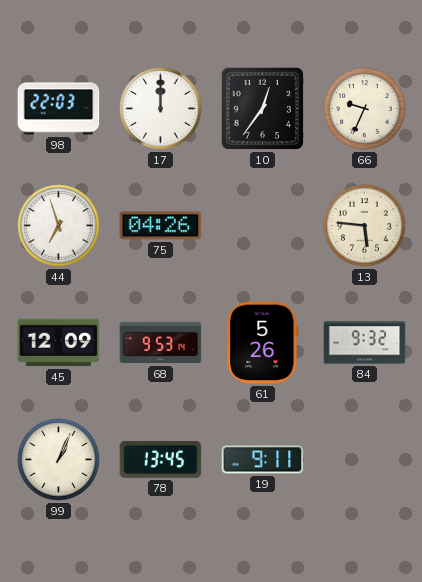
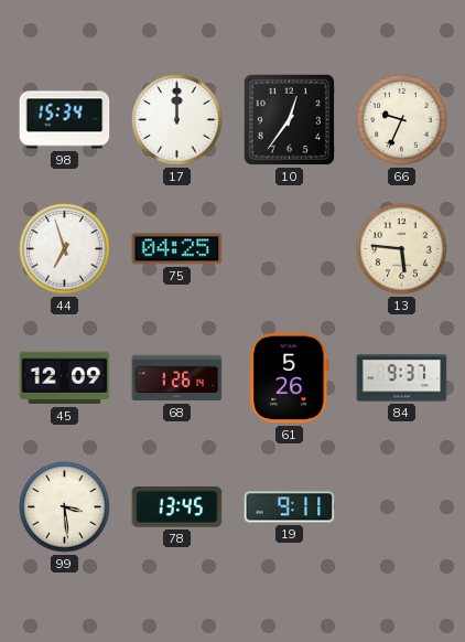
98: 22:03 -> 15:34 (65, 120)
75: 04:26 -> 04:25 (177, 249)
68: 9:53 -> 1:26 (177, 378)
84: 9:32 -> 9:37 (402, 378)
99: 1:04 -> 3:29 (65, 507)
